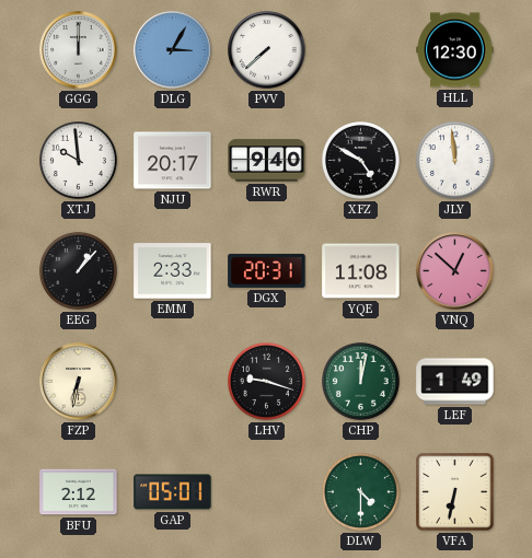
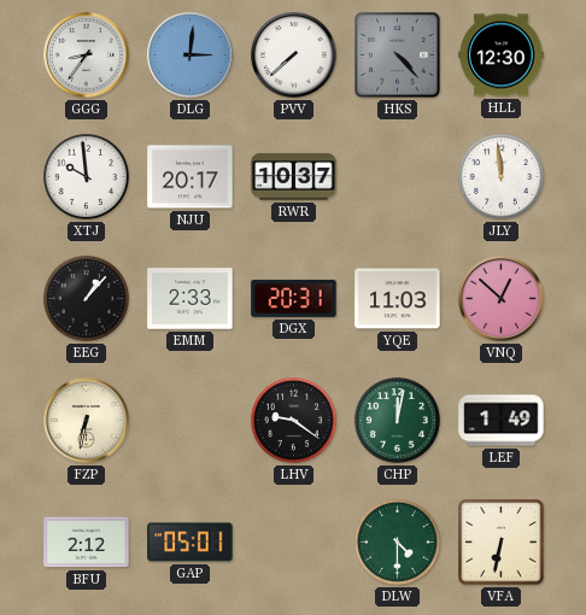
GGG: 12:00 -> 8:36 (87, 55)
DLG: 3:05 -> 3:01 (191, 55)
HKS: none -> 4:23 (398, 55)
RWR: 9:40 -> 10:37 (294, 177)
XFZ: 4:50 -> none (360, 160)
YQE: 11:08 -> 11:03 (398, 299)
LHV: 9:18 -> 9:21 (293, 420)
